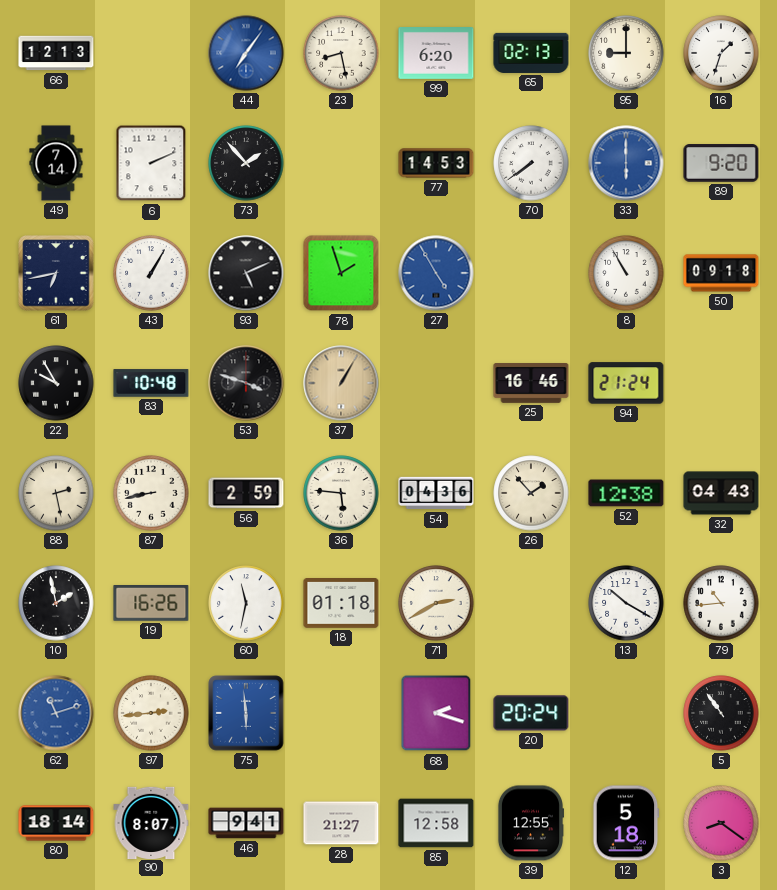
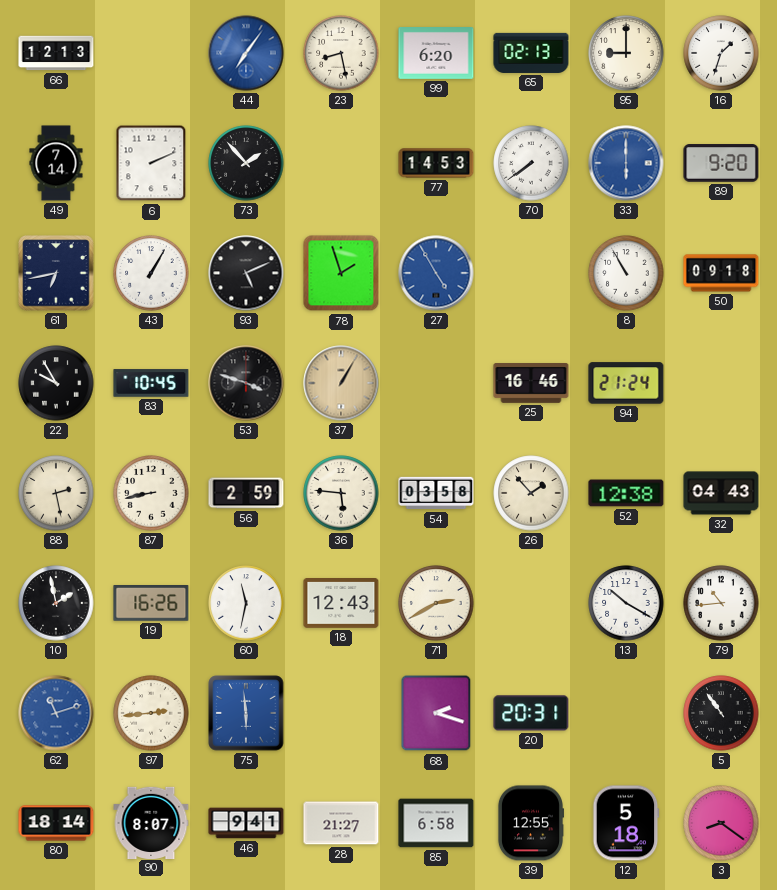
83: 10:48 -> 10:45 (151, 383)
54: 04:36 -> 03:58 (436, 493)
18: 01:18 -> 12:43 (341, 604)
20: 20:24 -> 20:31 (531, 713)
85: 12:58 -> 6:58 (436, 823)
